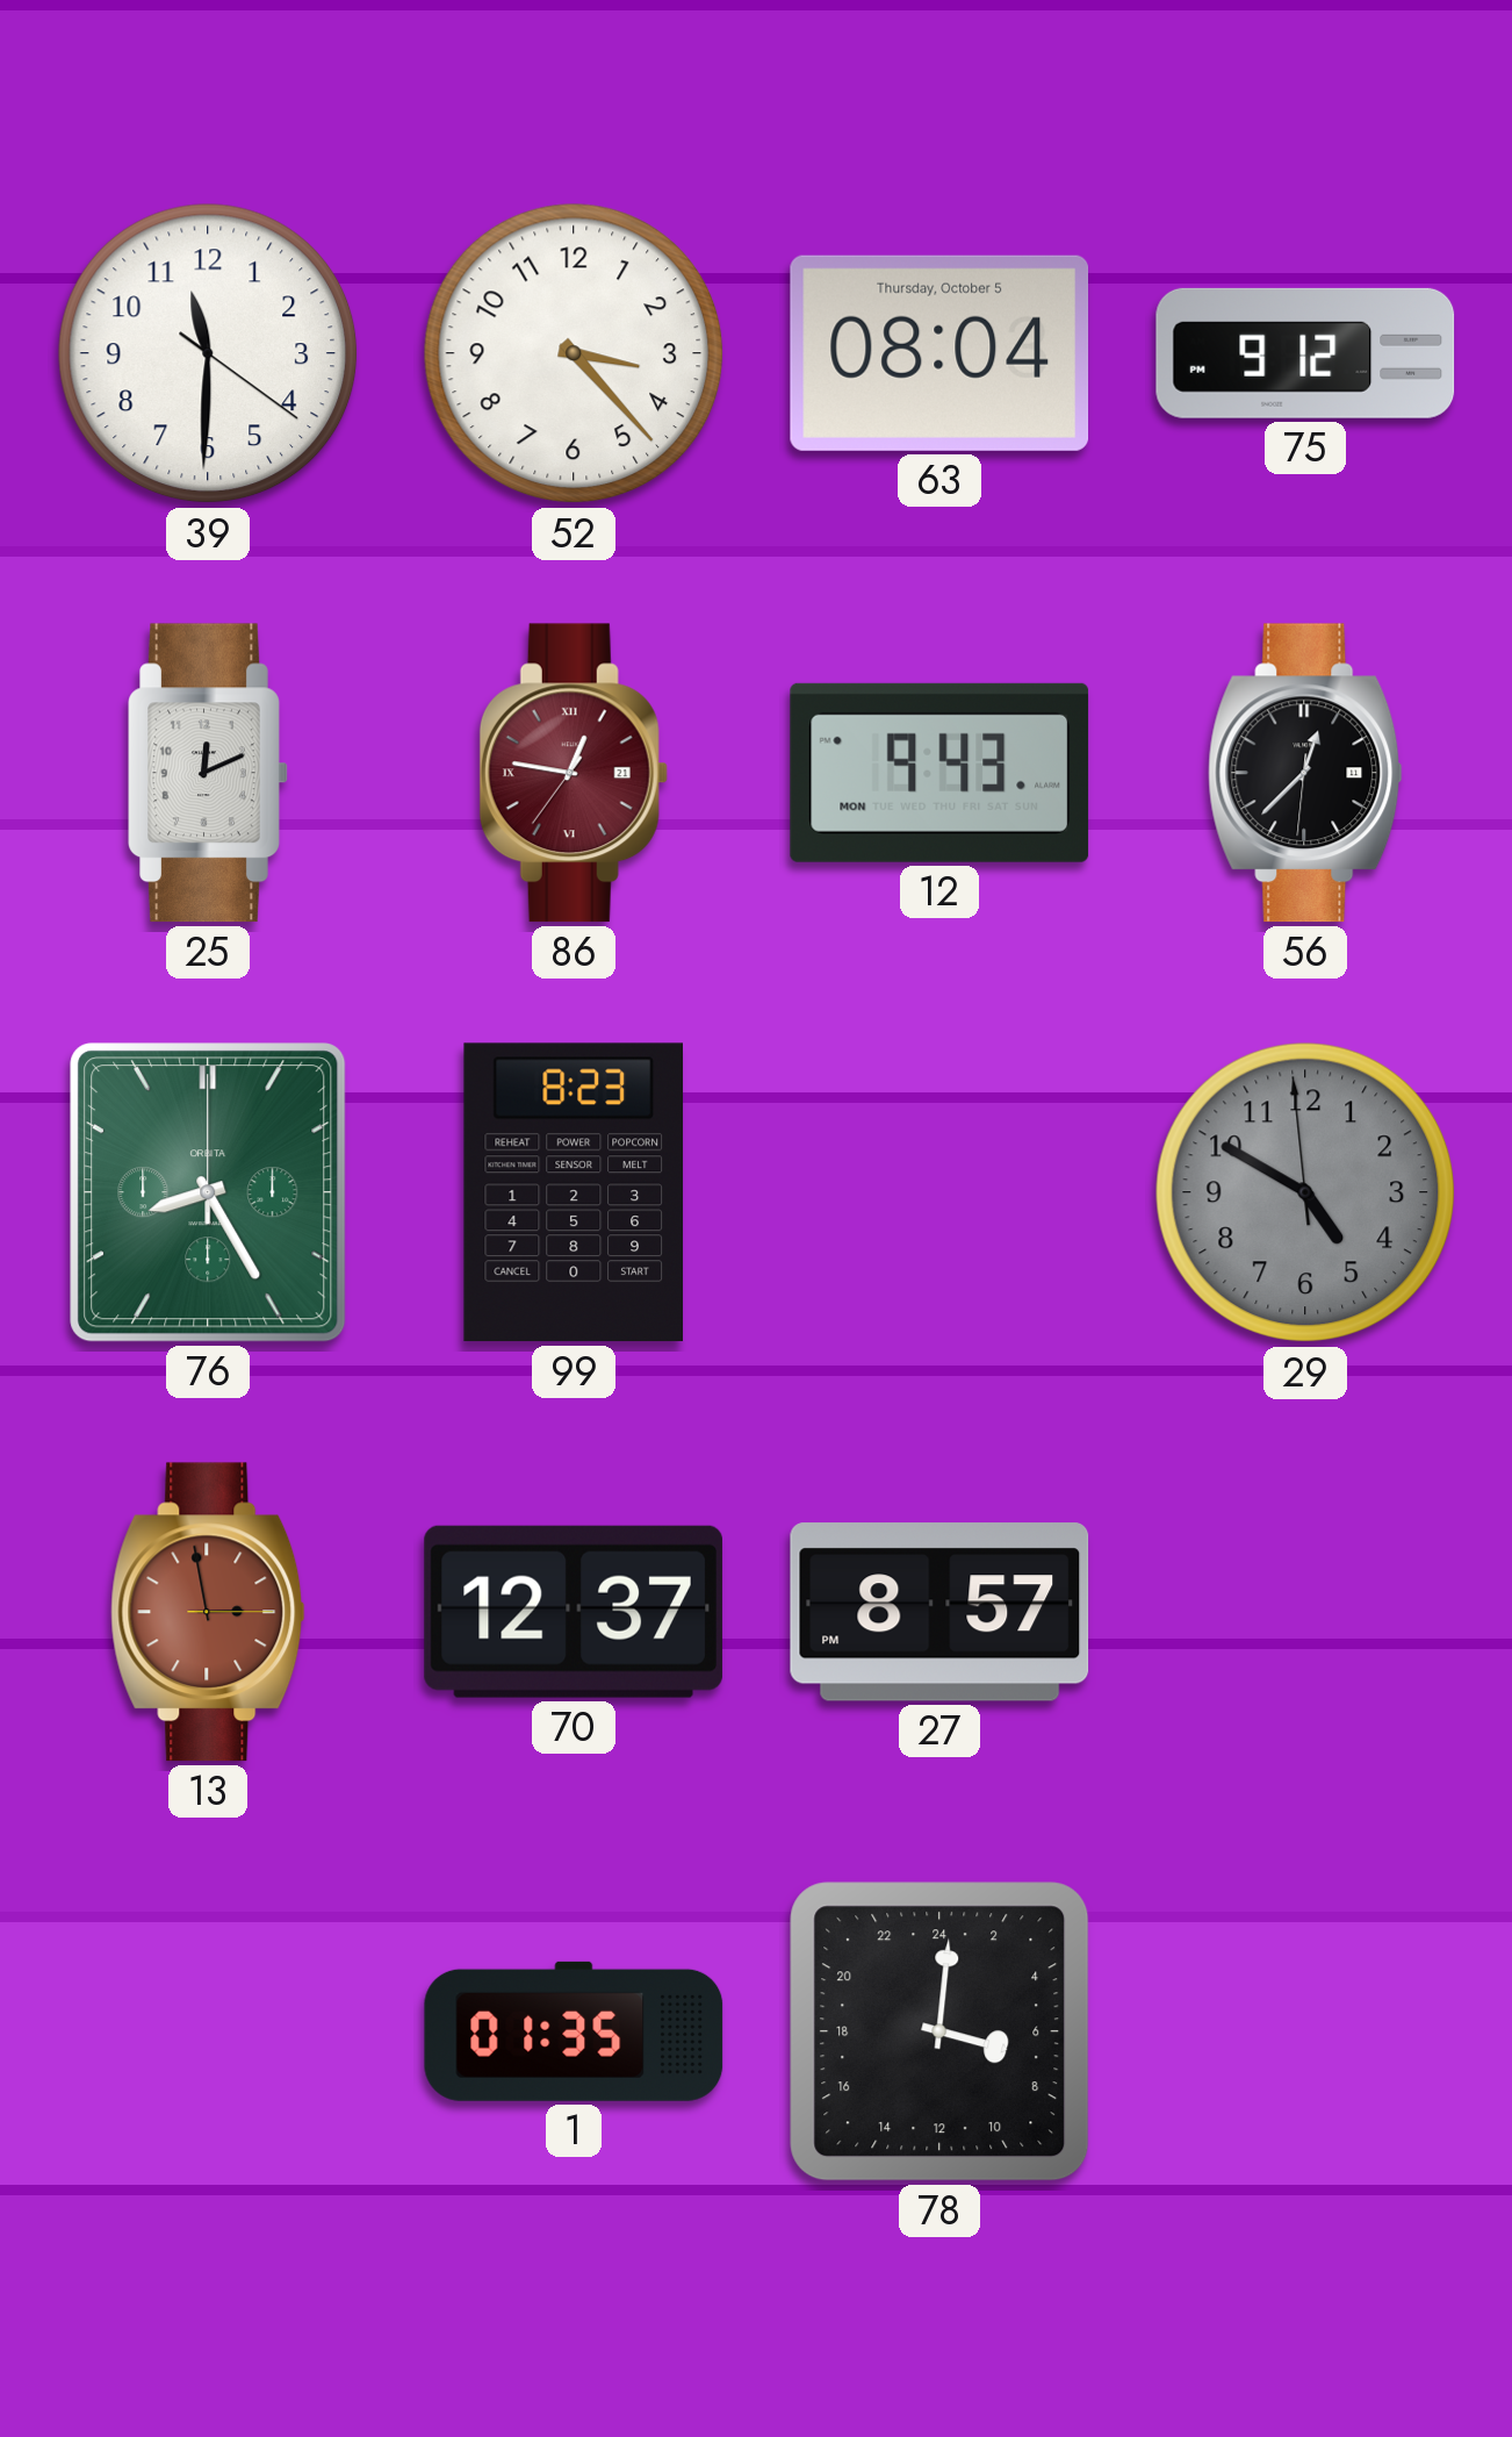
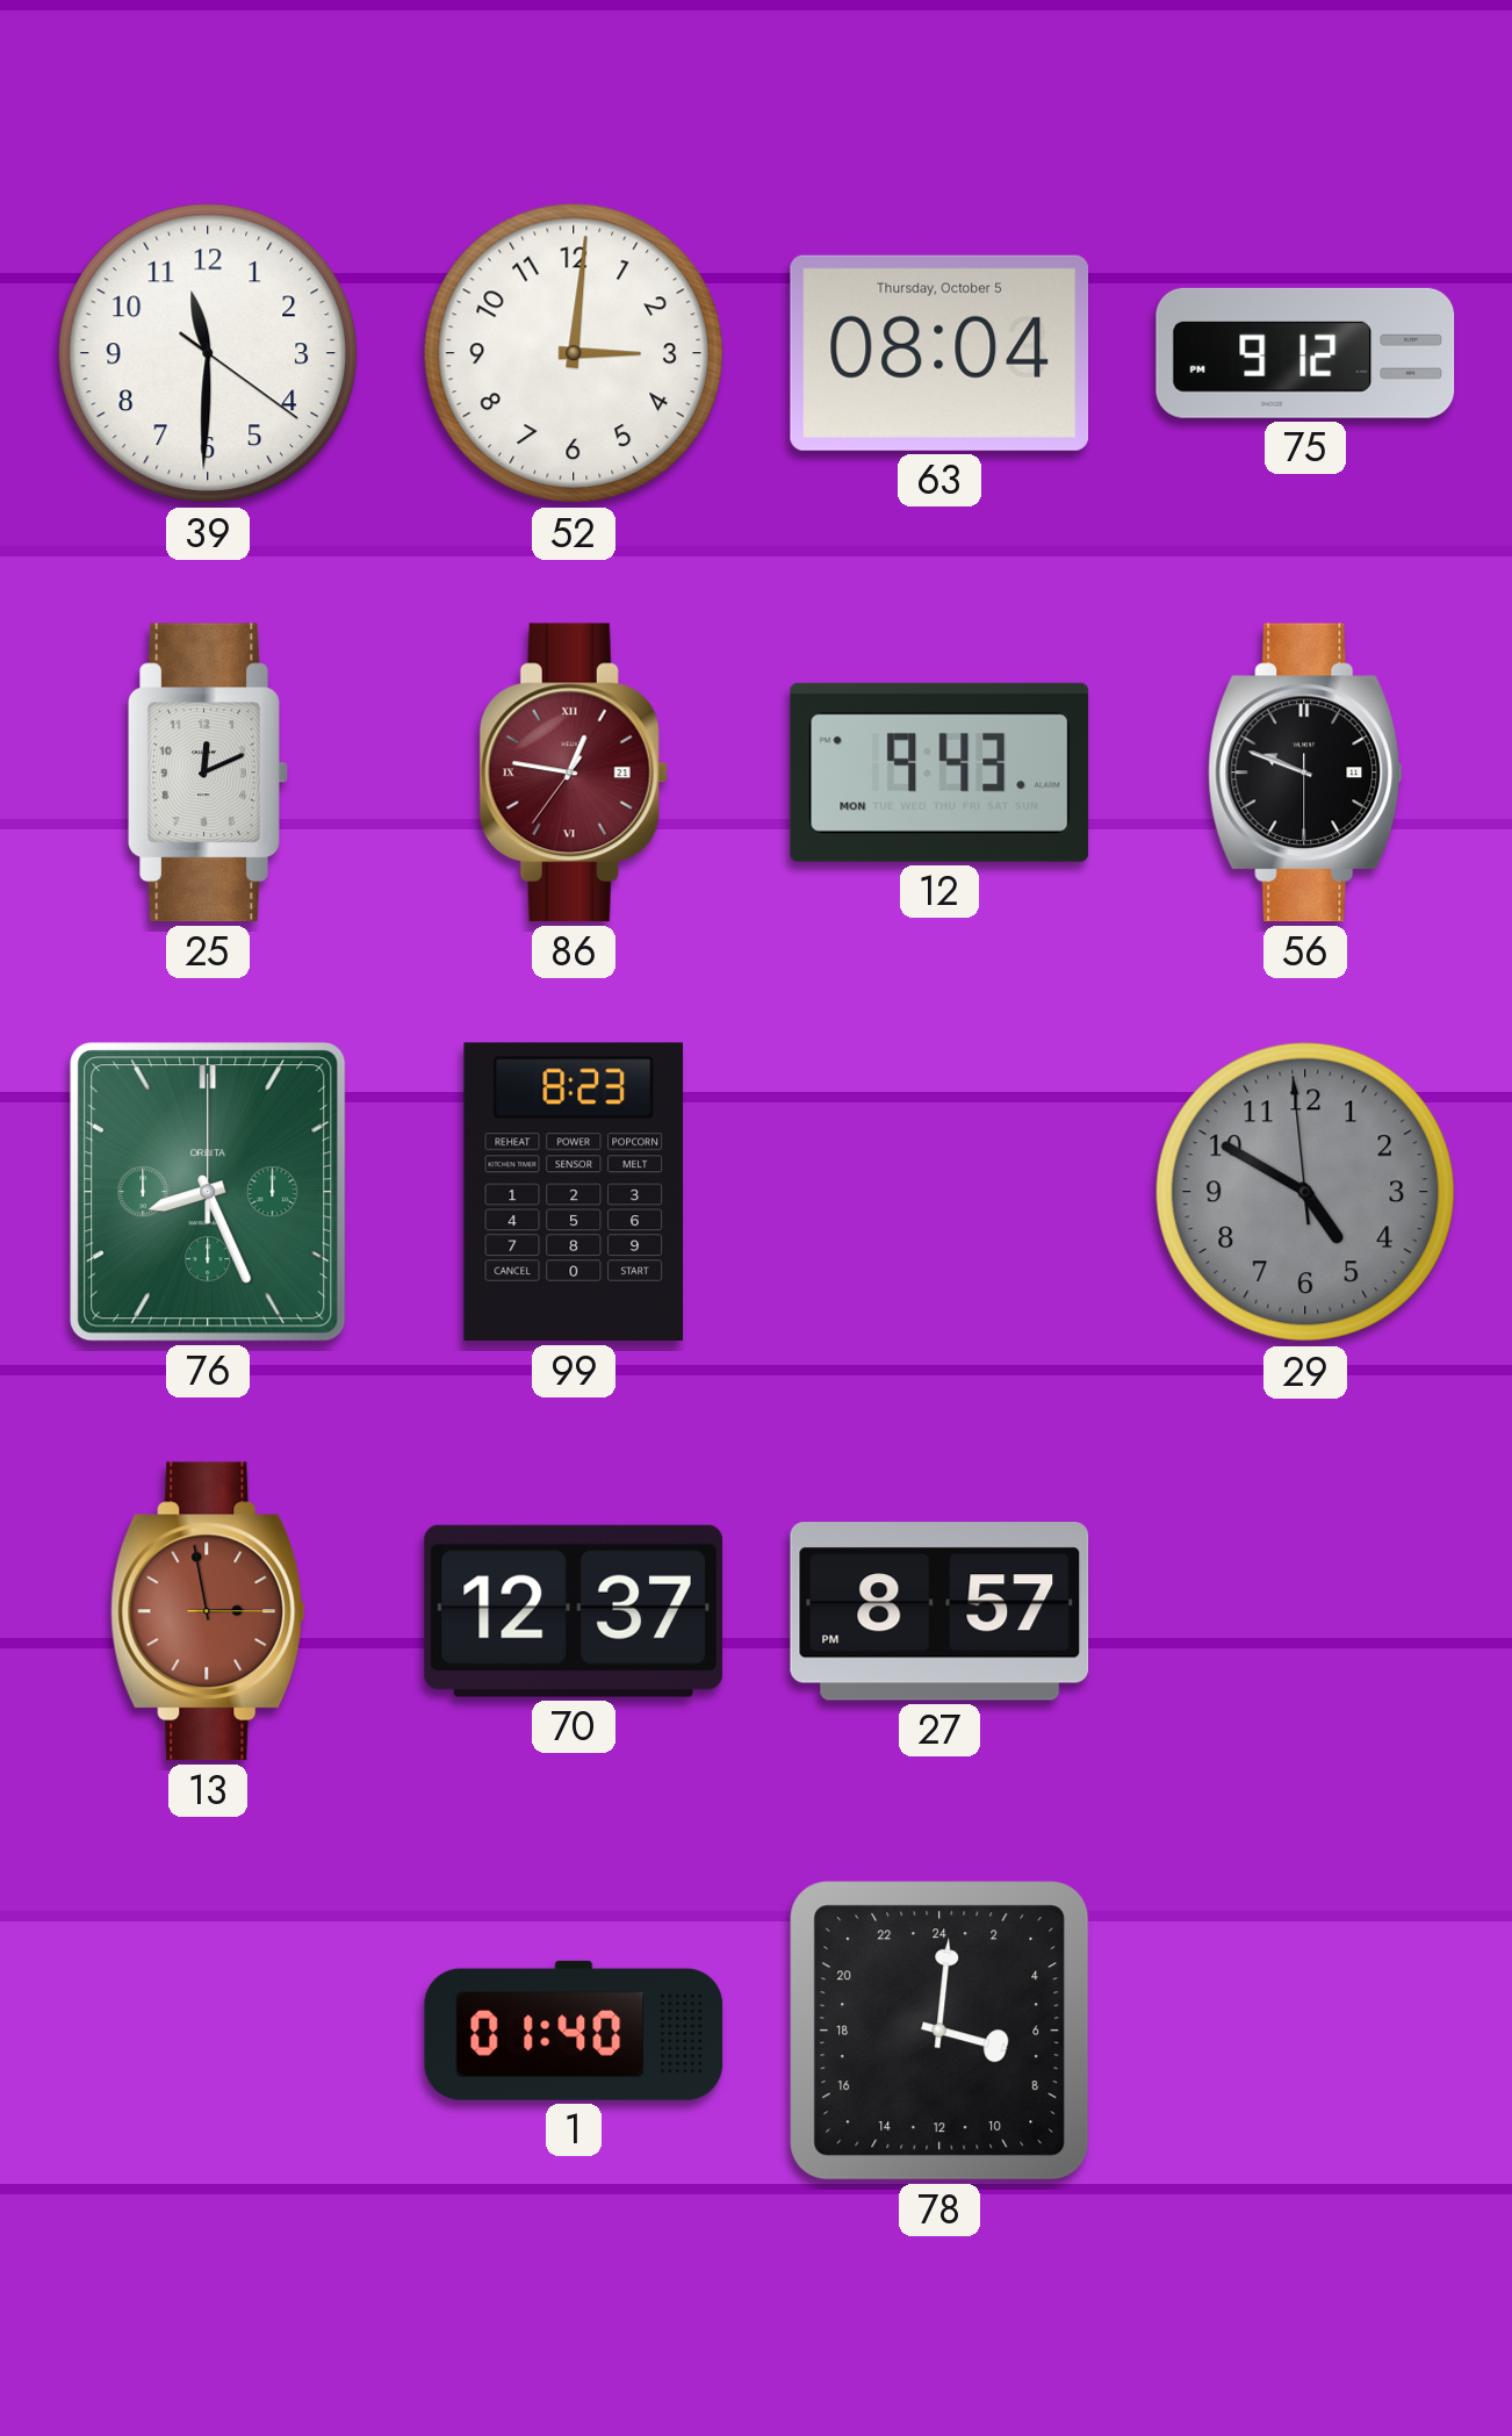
52: 3:23 -> 3:01 (574, 353)
56: 12:37 -> 9:48 (1305, 773)
76: 8:25 -> 8:26 (208, 1192)
1: 01:35 -> 01:40 (574, 2031)
